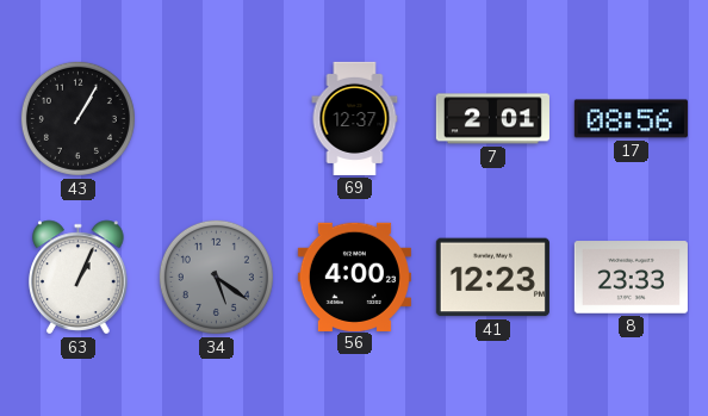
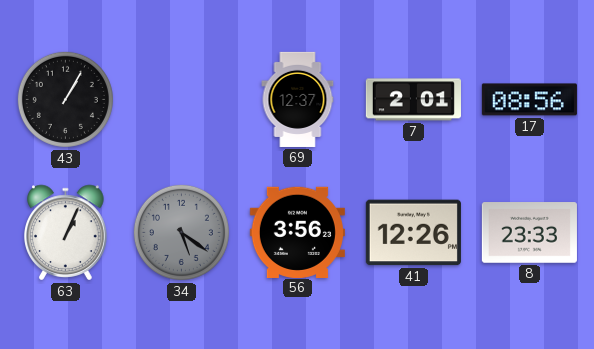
56: 4:00 -> 3:56 (297, 232)
41: 12:23 -> 12:26 (413, 233)
